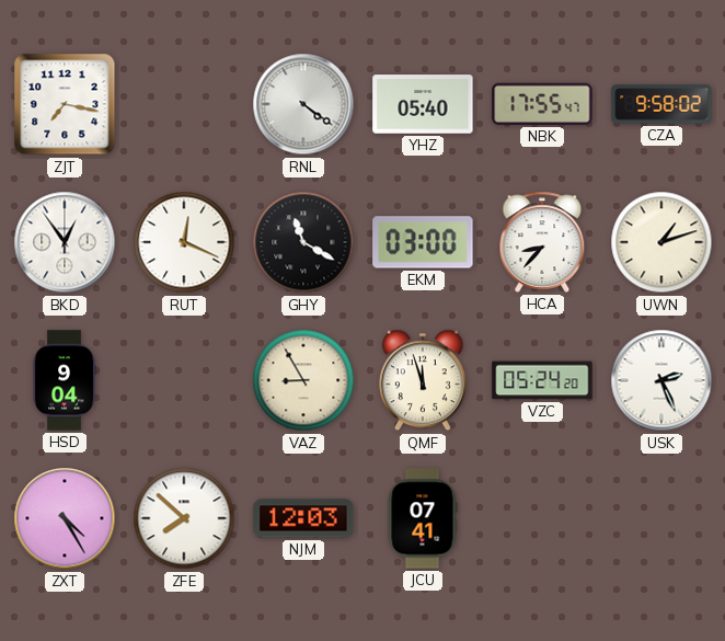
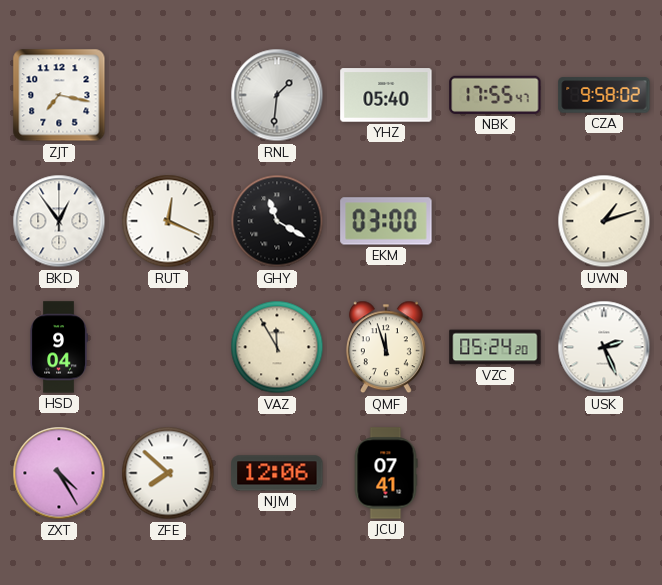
RNL: 4:21 -> 1:31 (277, 95)
HCA: 8:37 -> none (542, 242)
VAZ: 8:55 -> 11:55 (277, 347)
NJM: 12:03 -> 12:06 (277, 473)
